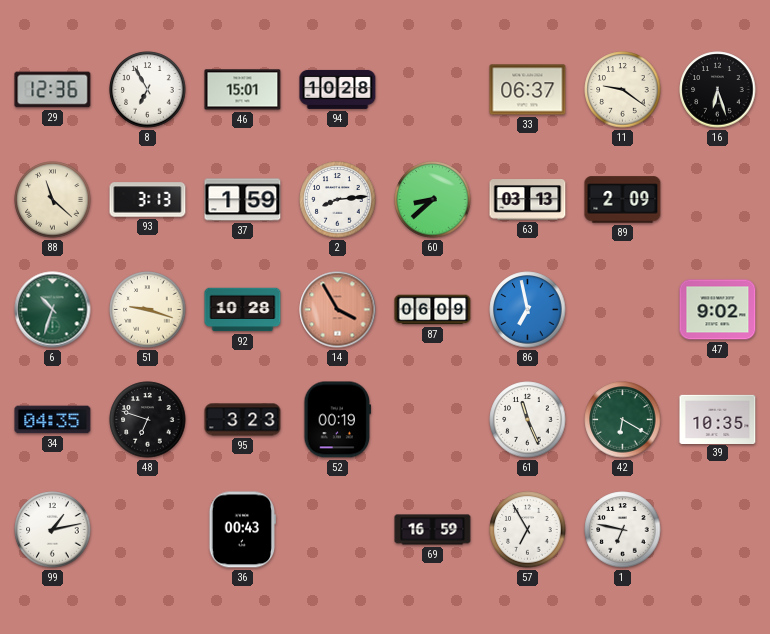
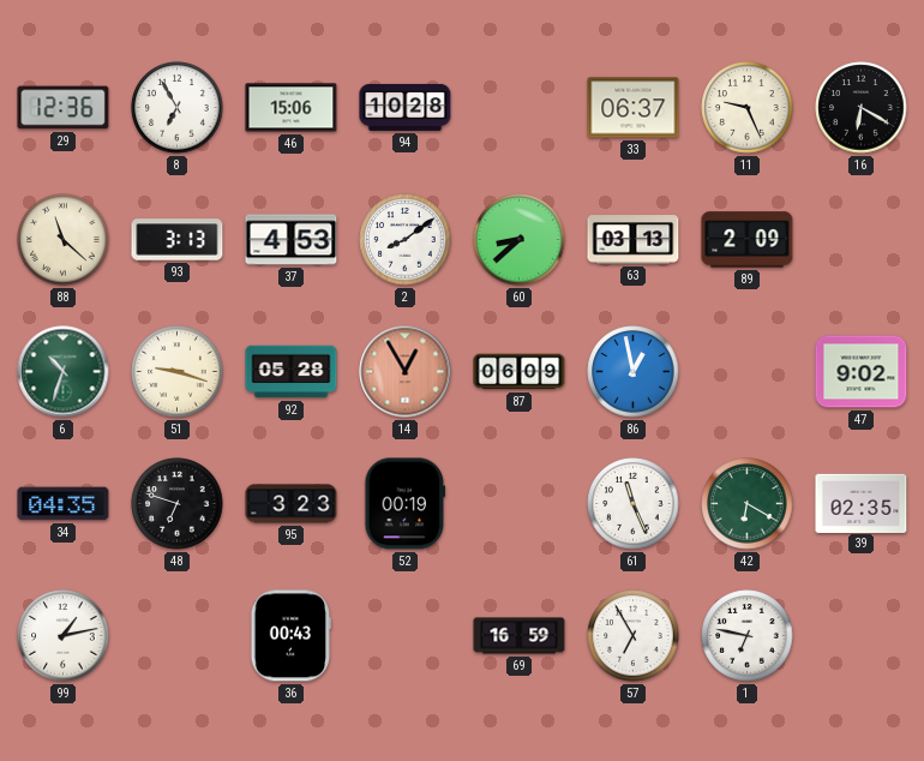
46: 15:01 -> 15:06 (292, 108)
11: 9:21 -> 9:26 (748, 108)
16: 6:27 -> 6:20 (862, 108)
37: 1:59 -> 4:53 (292, 240)
2: 8:14 -> 8:09 (406, 240)
92: 10:28 -> 05:28 (292, 372)
14: 3:55 -> 12:55 (406, 372)
86: 6:58 -> 12:58 (634, 372)
39: 10:35 -> 02:35 (862, 503)
